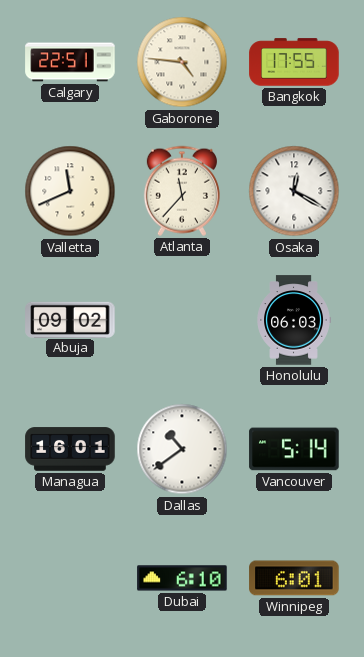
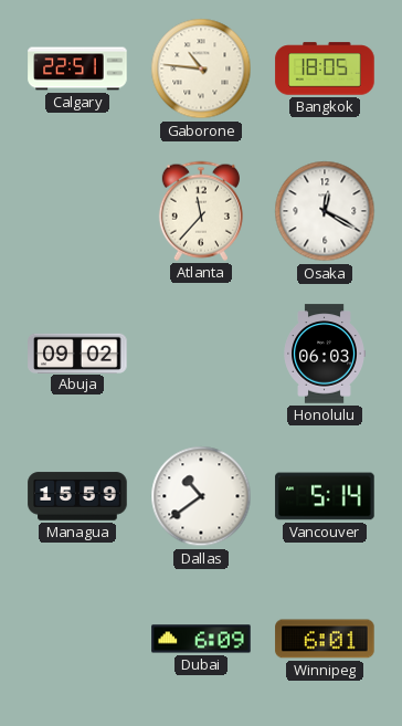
Gaborone: 4:46 -> 10:46 (201, 69)
Bangkok: 17:55 -> 18:05 (325, 69)
Valletta: 11:41 -> none (70, 191)
Managua: 16:01 -> 15:59 (77, 496)
Dubai: 6:10 -> 6:09 (201, 639)
